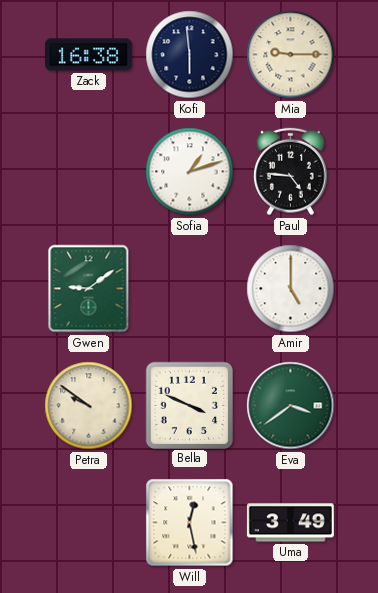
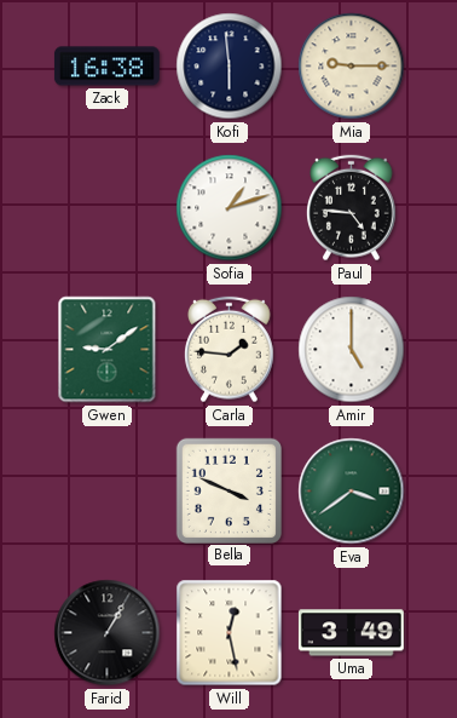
Carla: none -> 1:46 (230, 350)
Petra: 9:51 -> none (89, 406)
Farid: none -> 1:05 (108, 633)
